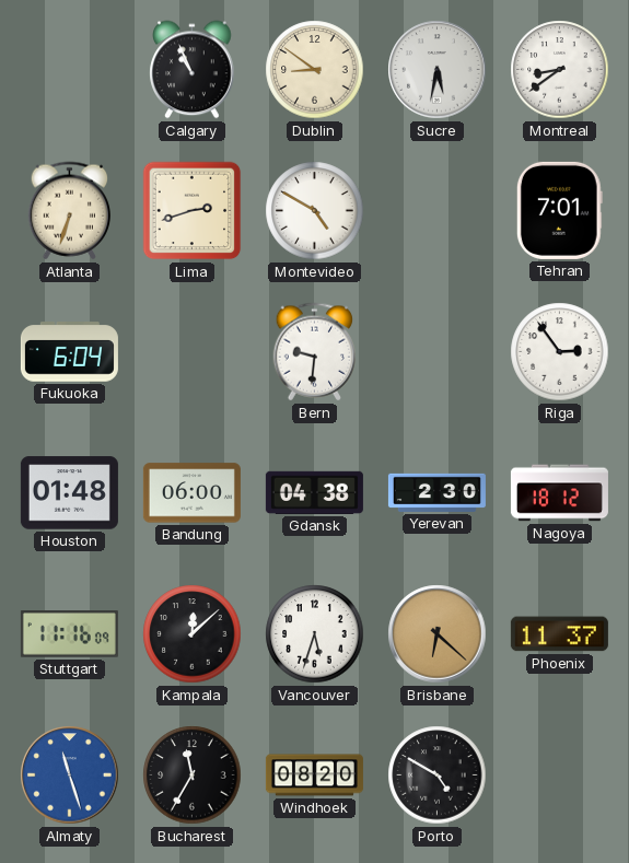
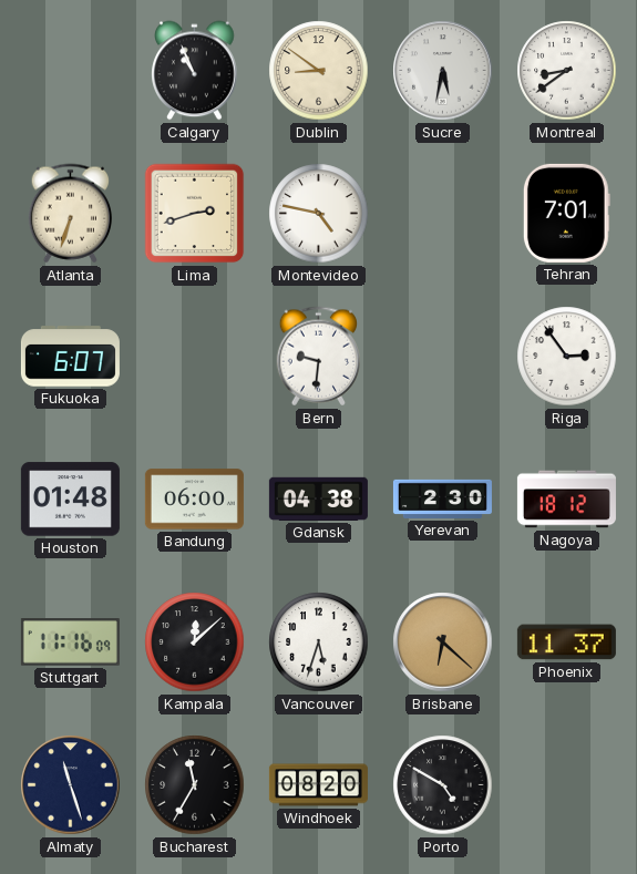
Montevideo: 4:50 -> 4:47 (319, 214)
Fukuoka: 6:04 -> 6:07 (70, 357)
Almaty dial: blue -> navy (71, 785)
